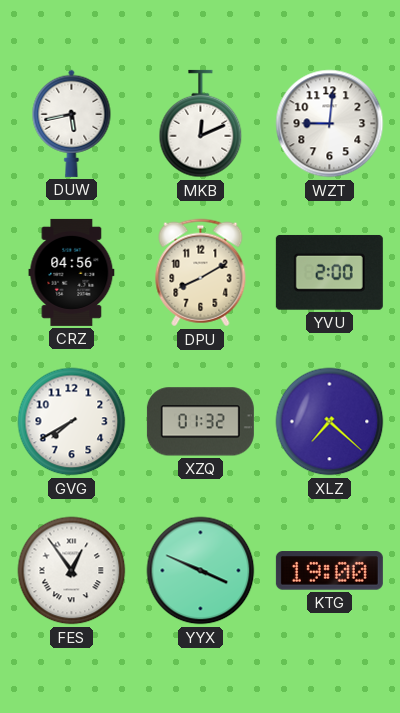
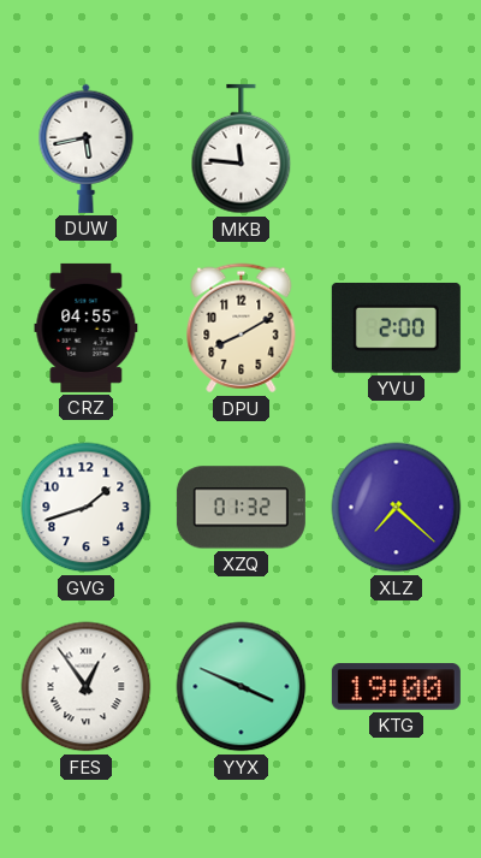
MKB: 12:11 -> 11:46 (242, 149)
WZT: 9:01 -> none (330, 124)
CRZ: 04:56 -> 04:55 (87, 327)
GVG: 7:40 -> 1:42 (87, 508)
